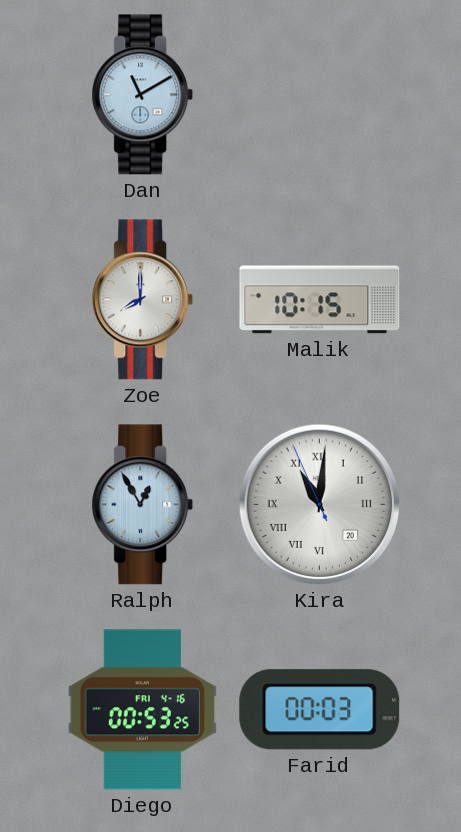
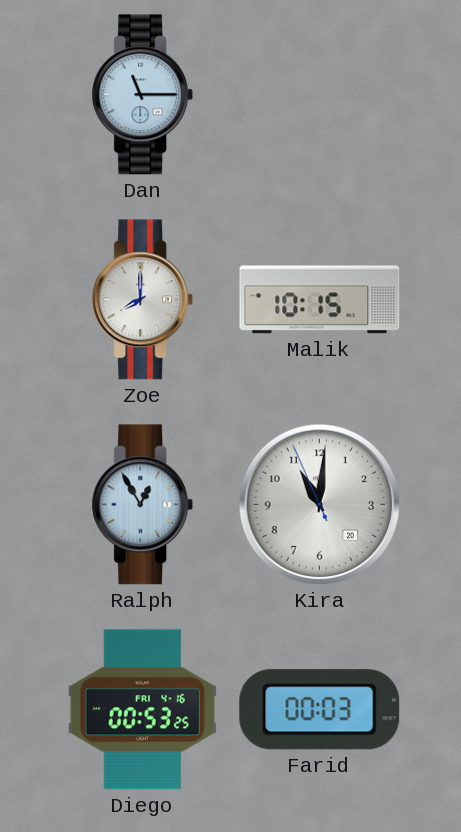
Dan: 11:10 -> 11:15 (143, 95)
Kira numerals: Roman -> Arabic (320, 505)
